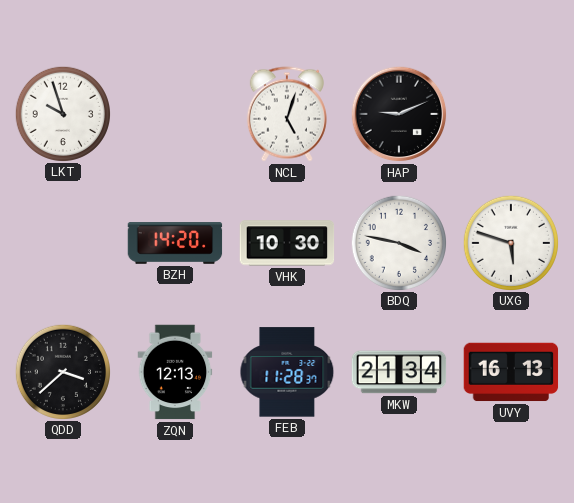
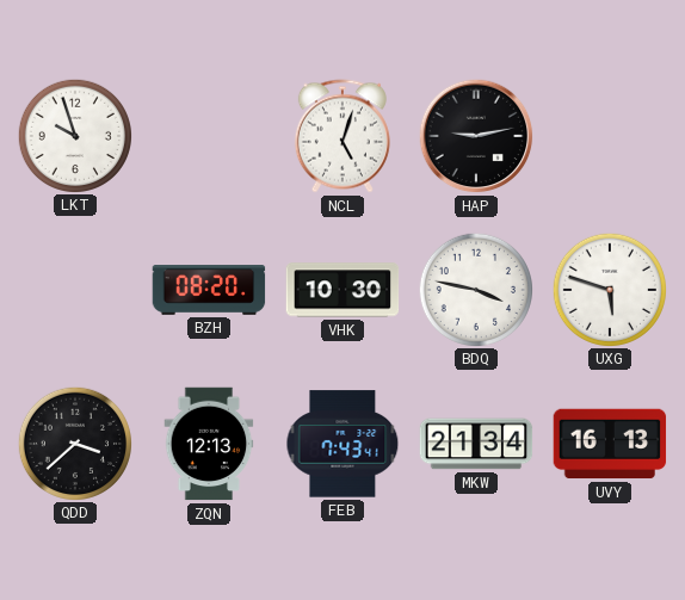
HAP: 9:11 -> 9:13 (476, 136)
BZH: 14:20 -> 08:20 (209, 290)
FEB: 11:28 -> 7:43 (342, 444)
